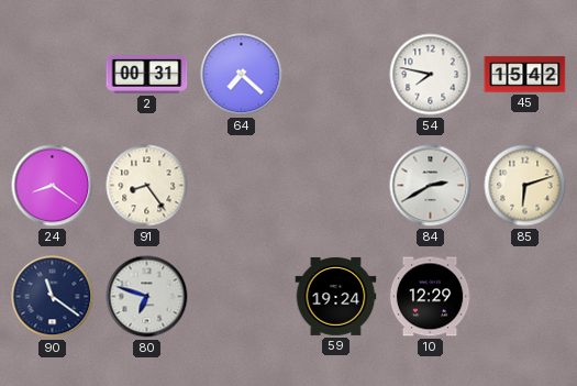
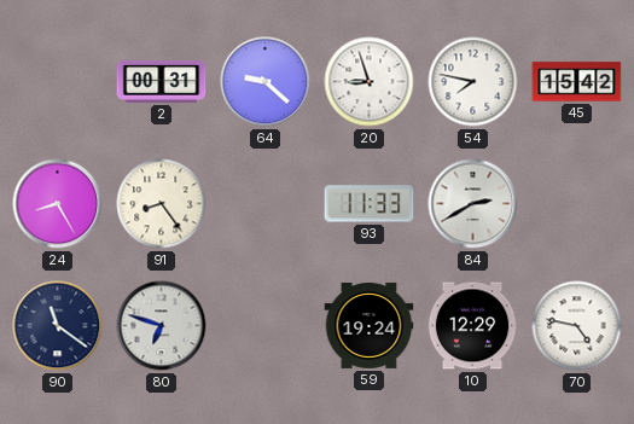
64: 7:22 -> 9:22 (266, 82)
20: none -> 8:57 (370, 82)
24: 8:21 -> 8:25 (58, 204)
93: none -> 11:33 (370, 204)
85: 6:12 -> none (525, 186)
70: none -> 4:47 (577, 326)
